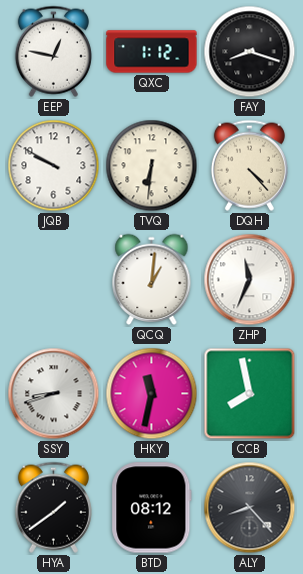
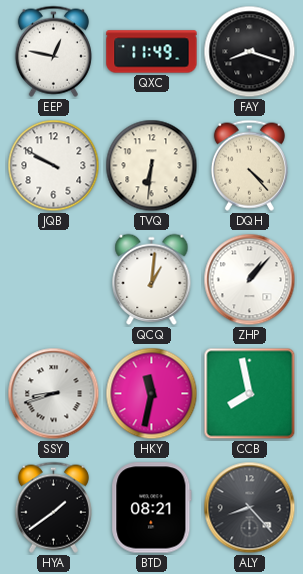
QXC: 1:12 -> 11:49 (152, 52)
ZHP: 11:34 -> 1:07 (250, 280)
BTD: 08:12 -> 08:21 (152, 508)
